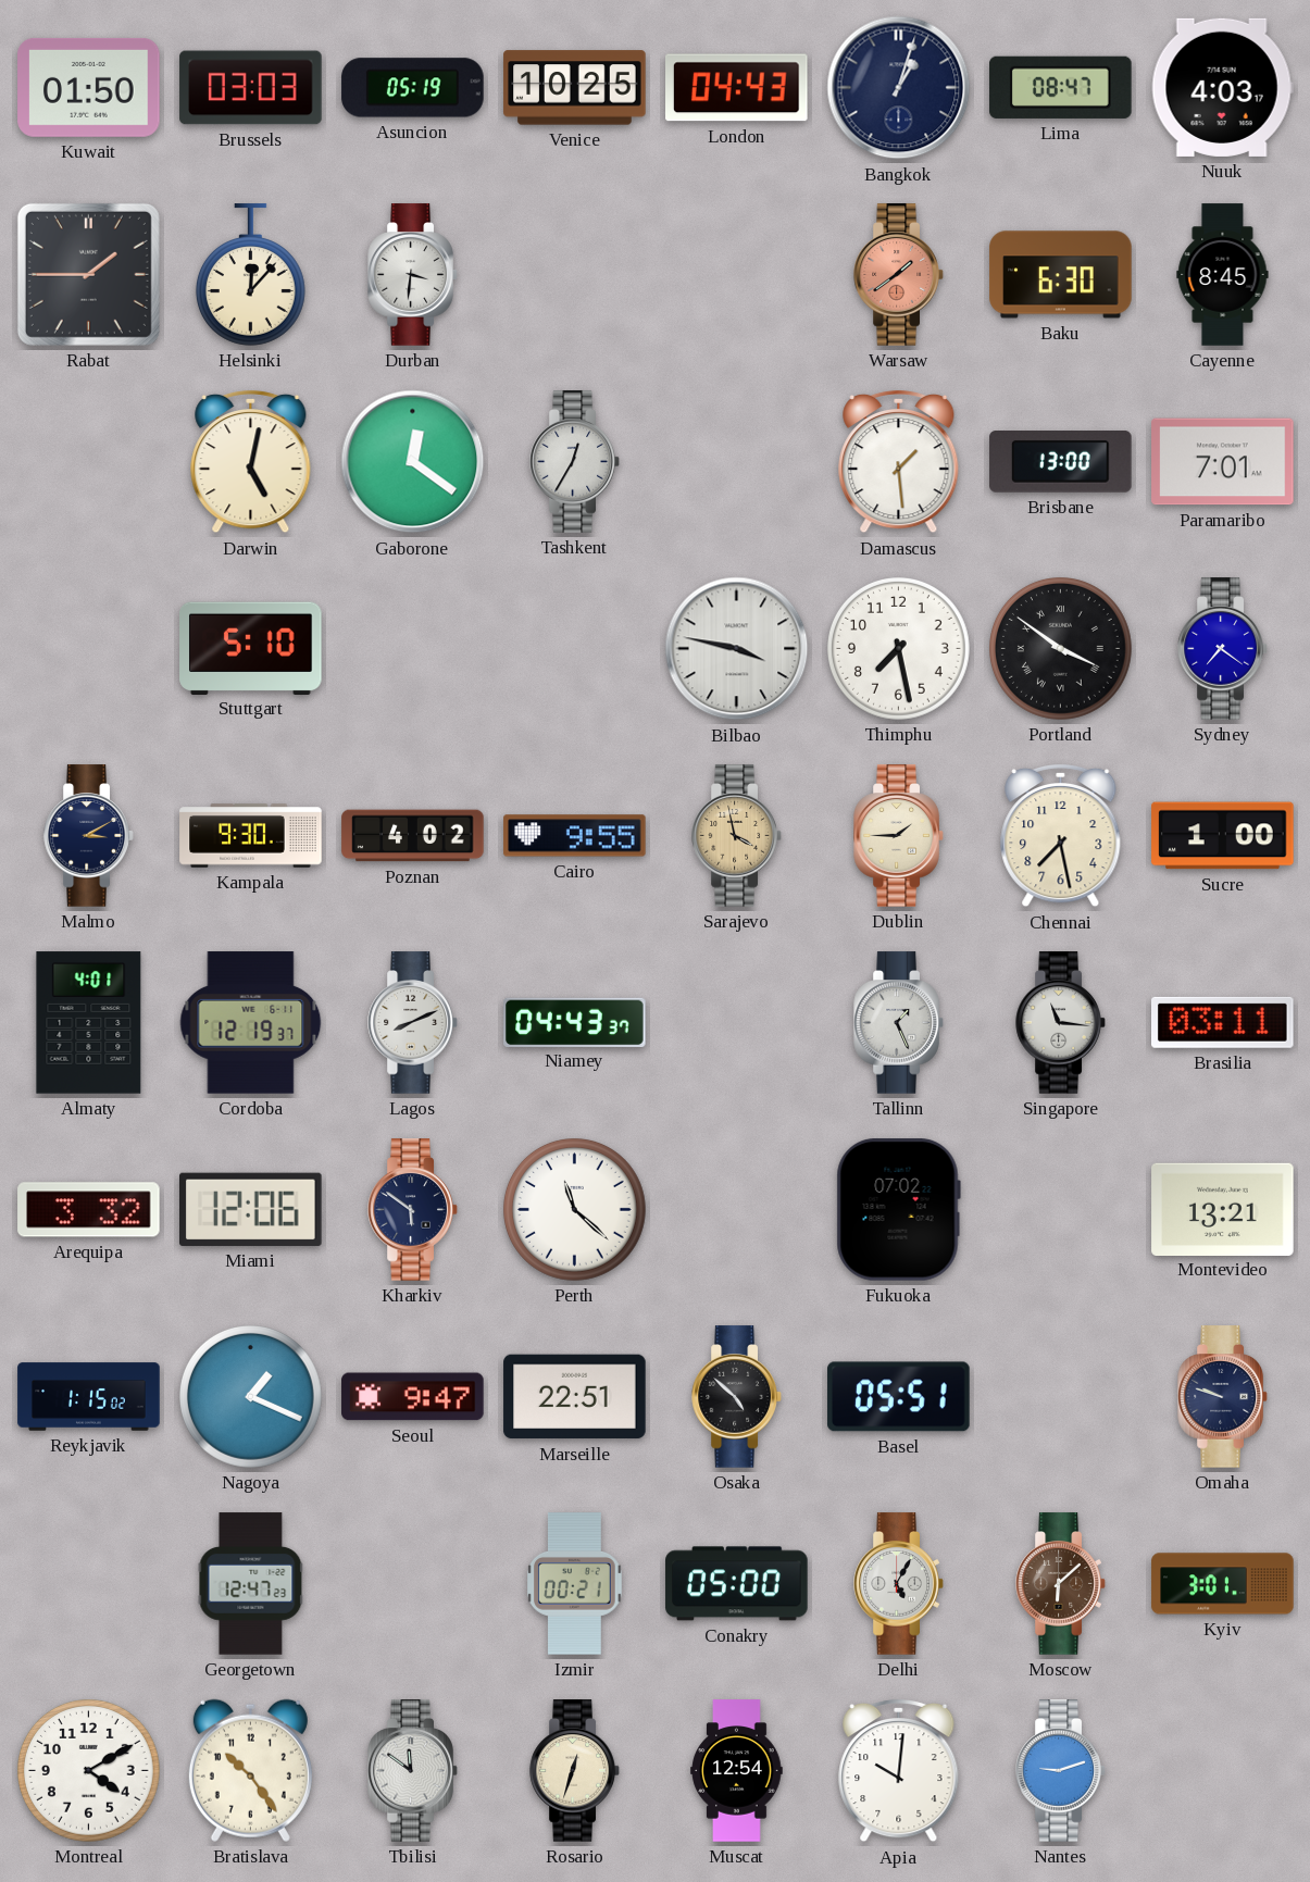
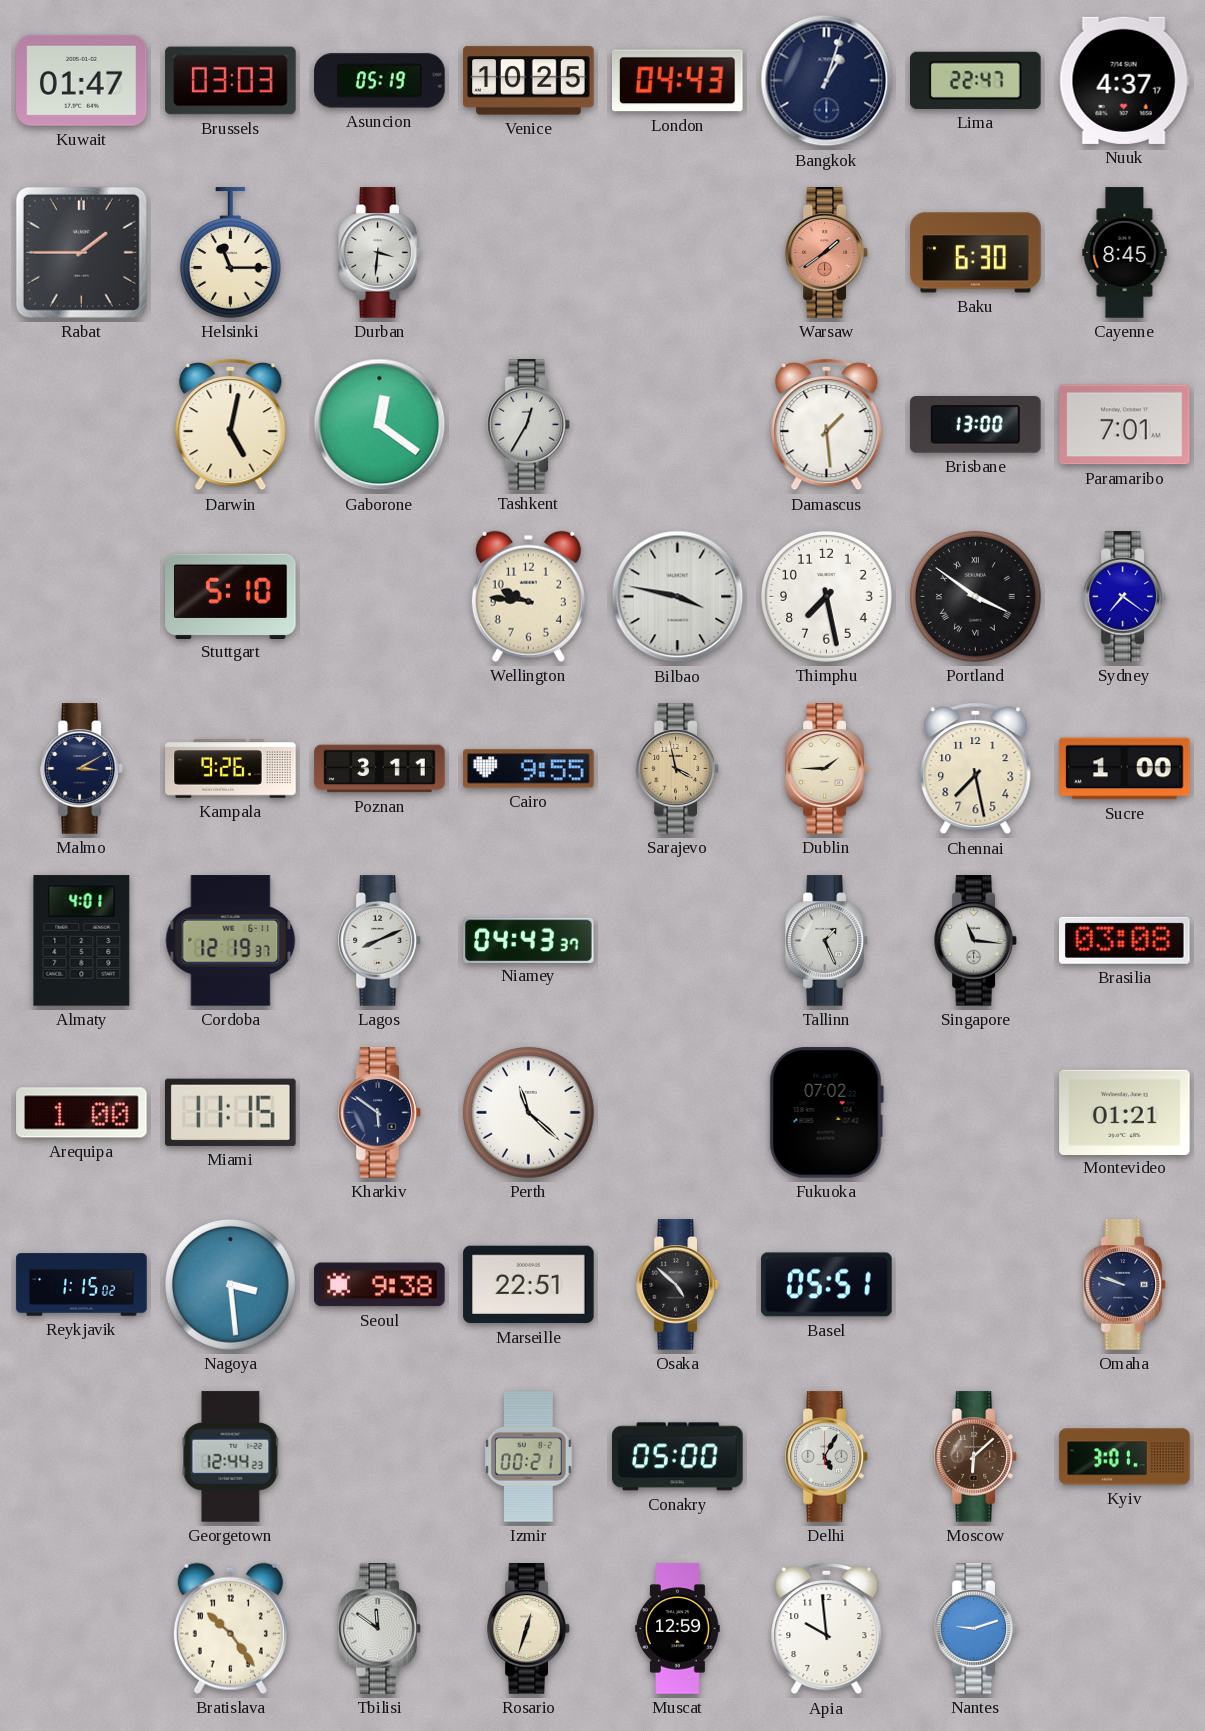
Kuwait: 01:50 -> 01:47 (82, 80)
Lima: 08:47 -> 22:47 (976, 80)
Nuuk: 4:03 -> 4:37 (1124, 80)
Helsinki: 12:07 -> 11:15 (230, 253)
Wellington: none -> 9:46 (528, 596)
Kampala: 9:30 -> 9:26 (231, 769)
Poznan: 4:02 -> 3:11 (380, 769)
Brasilia: 03:11 -> 03:08 (1125, 940)
Arequipa: 3:32 -> 1:00 (82, 1113)
Miami: 12:06 -> 11:15 (231, 1112)
Montevideo: 13:21 -> 01:21 (1125, 1112)
Nagoya: 1:19 -> 3:29 (231, 1285)
Seoul: 9:47 -> 9:38 (380, 1285)
Georgetown: 12:47 -> 12:44 (231, 1457)
Montreal: 4:10 -> none (89, 1771)
Muscat: 12:54 -> 12:59 (678, 1629)
Apia: 10:01 -> 9:59 (827, 1629)
